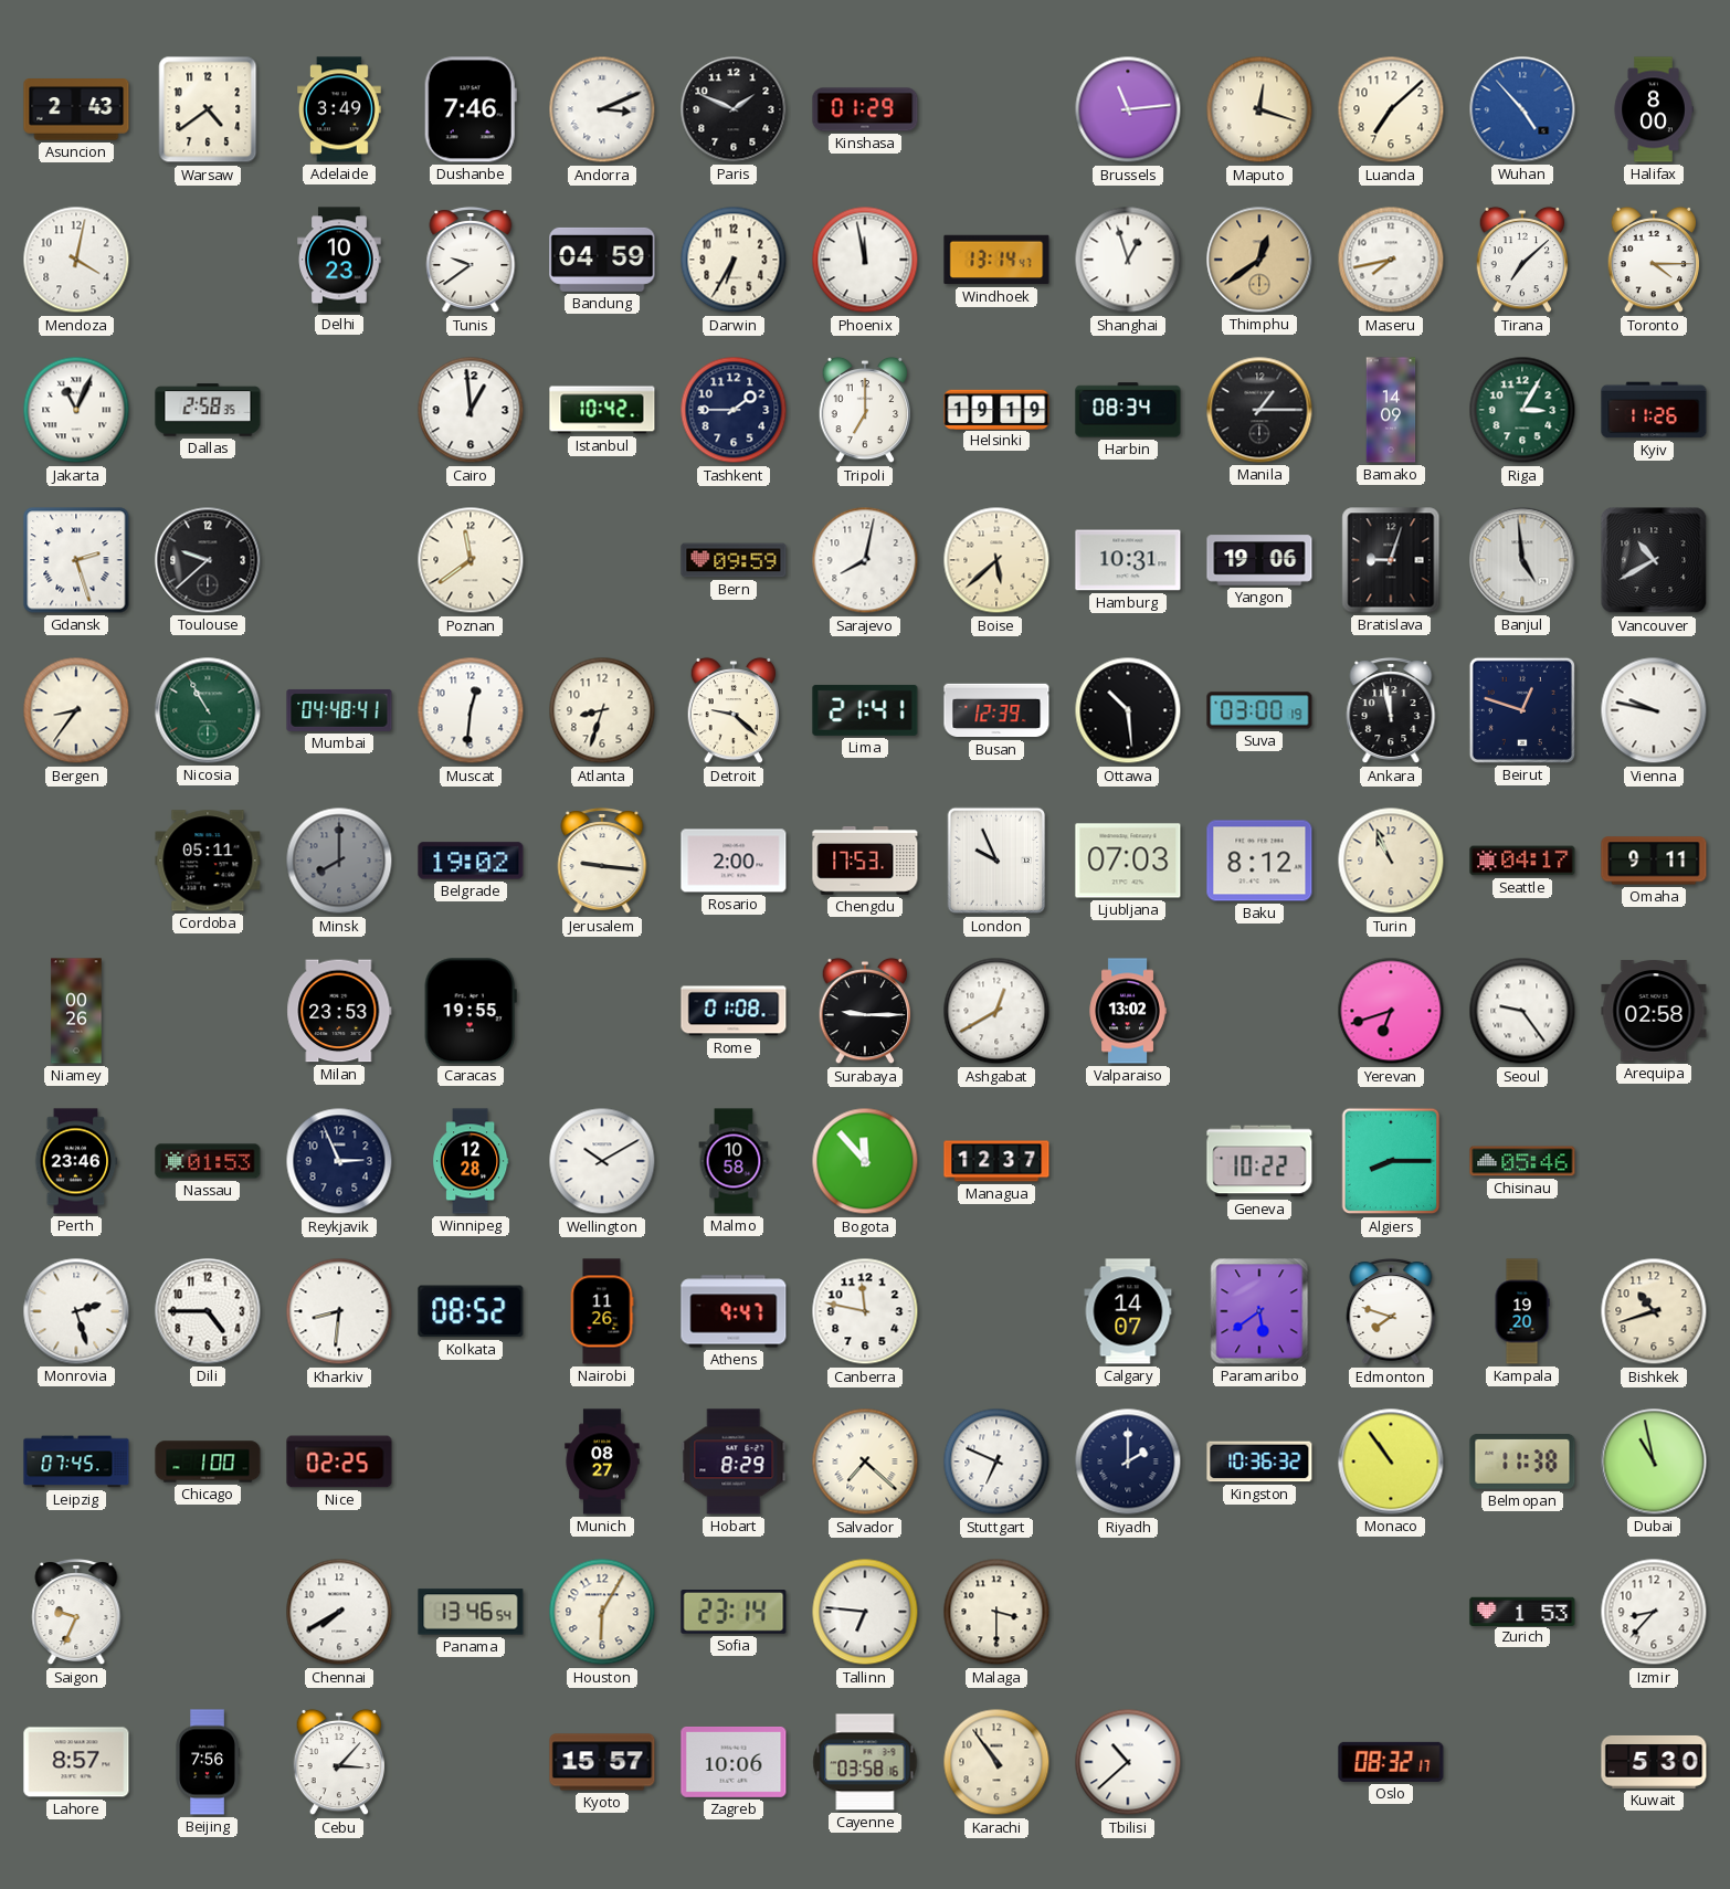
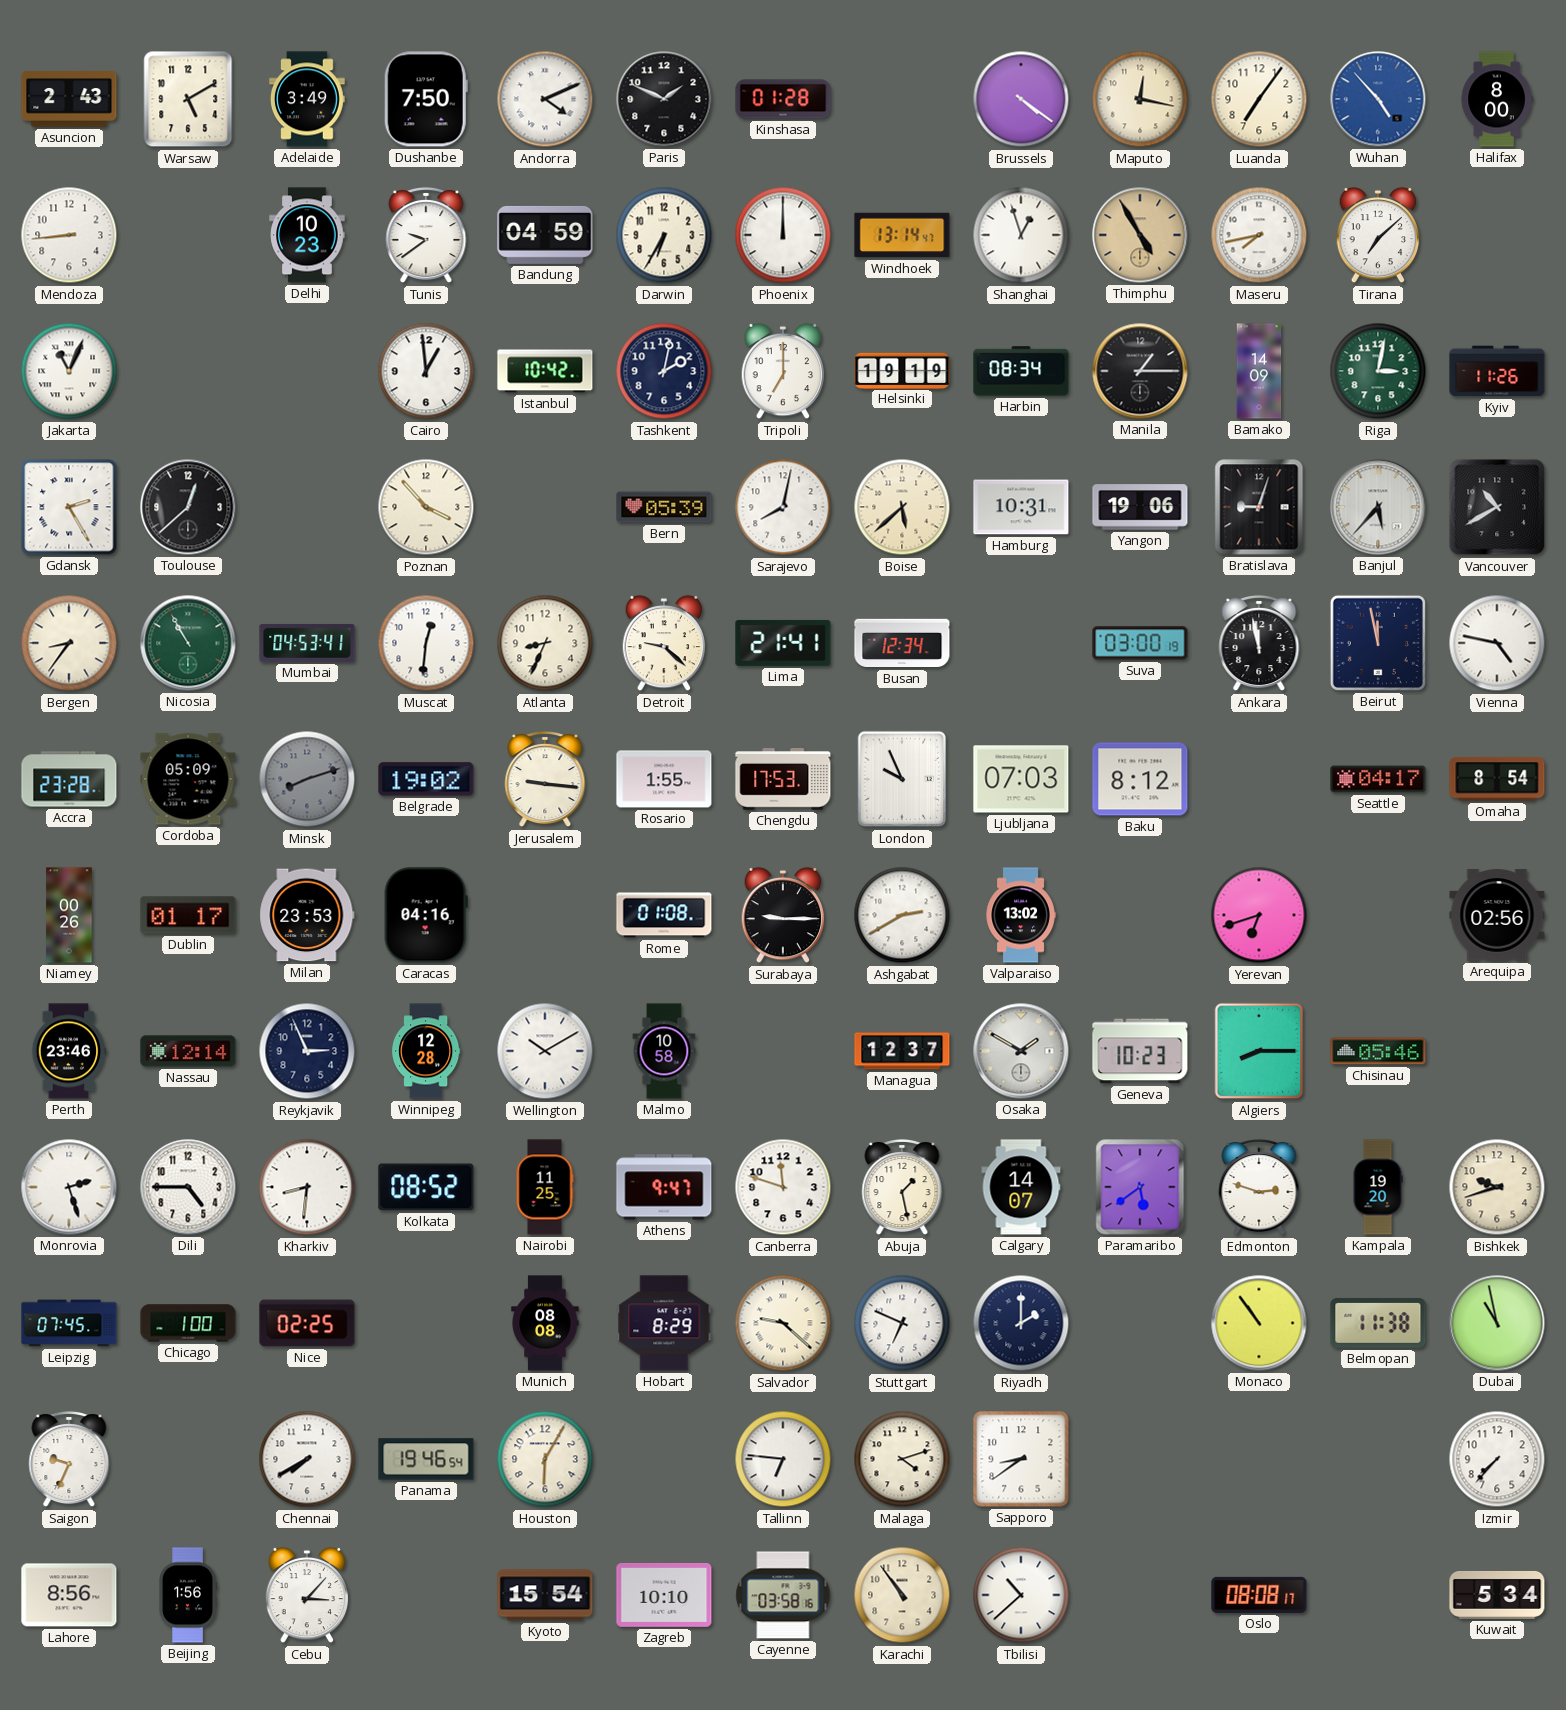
Warsaw: 4:39 -> 5:10 (188, 99)
Dushanbe: 7:46 -> 7:50 (426, 99)
Andorra: 3:11 -> 4:11 (545, 99)
Kinshasa: 01:29 -> 01:28 (783, 99)
Brussels: 11:14 -> 4:21 (1021, 99)
Maputo: 12:18 -> 12:17 (1140, 99)
Luanda: 7:08 -> 7:06 (1259, 99)
Mendoza: 4:02 -> 8:44 (69, 235)
Phoenix: 11:58 -> 12:00 (783, 235)
Thimphu: 12:39 -> 4:55 (1140, 235)
Toronto: 4:15 -> none (1654, 260)
Dallas: 2:58 -> none (208, 410)
Tashkent: 1:45 -> 2:02 (664, 371)
Riga: 3:05 -> 3:02 (1378, 371)
Gdansk: 2:27 -> 2:25 (69, 507)
Toulouse: 9:38 -> 12:38 (188, 507)
Poznan: 11:39 -> 3:53 (426, 507)
Bern: 09:59 -> 05:39 (664, 507)
Banjul: 4:59 -> 5:37 (1378, 507)
Mumbai: 04:48 -> 04:53 (307, 643)
Atlanta: 8:33 -> 8:34 (545, 643)
Busan: 12:39 -> 12:34 (902, 643)
Ottawa: 10:29 -> none (1128, 710)
Beirut: 12:48 -> 11:58 (1378, 643)
Vienna: 9:47 -> 4:47 (1497, 643)
Accra: none -> 23:28 (69, 779)
Cordoba: 05:11 -> 05:09 (188, 779)
Minsk: 8:00 -> 8:12 (307, 779)
Rosario: 2:00 -> 1:55 (664, 779)
Turin: 10:56 -> none (1391, 861)
Omaha: 9:11 -> 8:54 (1497, 779)
Dublin: none -> 01:17 (188, 915)
Caracas: 19:55 -> 04:16 (426, 915)
Ashgabat: 12:40 -> 2:40 (902, 915)
Seoul: 9:24 -> none (1522, 1011)
Arequipa: 02:58 -> 02:56 (1497, 915)
Nassau: 01:53 -> 12:14 (188, 1051)
Bogota: 11:53 -> none (865, 1161)
Osaka: none -> 1:50 (1021, 1051)
Geneva: 10:22 -> 10:23 (1140, 1051)
Nairobi: 11:26 -> 11:25 (545, 1187)
Canberra: 11:47 -> 11:48 (783, 1187)
Abuja: none -> 1:28 (902, 1187)
Edmonton: 7:48 -> 2:48 (1259, 1187)
Bishkek: 10:42 -> 9:42 (1497, 1187)
Munich: 08:27 -> 08:08 (545, 1323)
Salvador: 7:22 -> 9:22 (783, 1323)
Kingston: 10:36 -> none (1259, 1461)
Panama: 13:46 -> 19:46 (426, 1459)
Sofia: 23:14 -> none (734, 1613)
Malaga: 3:30 -> 4:12 (902, 1459)
Sapporo: none -> 8:39 (1021, 1459)
Zurich: 1:53 -> none (1522, 1611)
Izmir: 8:37 -> 7:37 (1497, 1459)
Lahore: 8:57 -> 8:56 (69, 1595)
Beijing: 7:56 -> 1:56 (188, 1595)
Kyoto: 15:57 -> 15:54 (545, 1595)
Zagreb: 10:06 -> 10:10 (664, 1596)
Oslo: 08:32 -> 08:08 (1259, 1595)
Kuwait: 5:30 -> 5:34 (1497, 1595)
